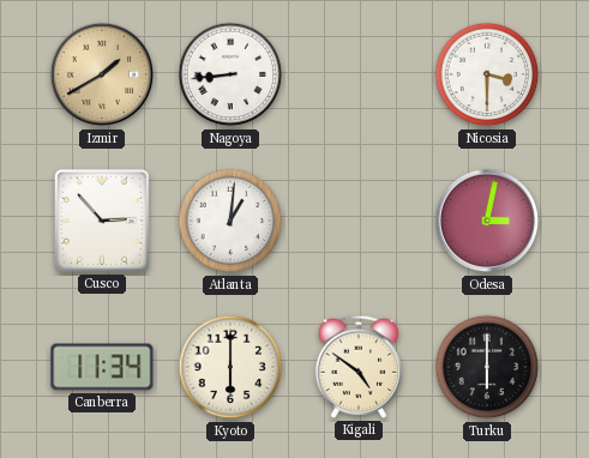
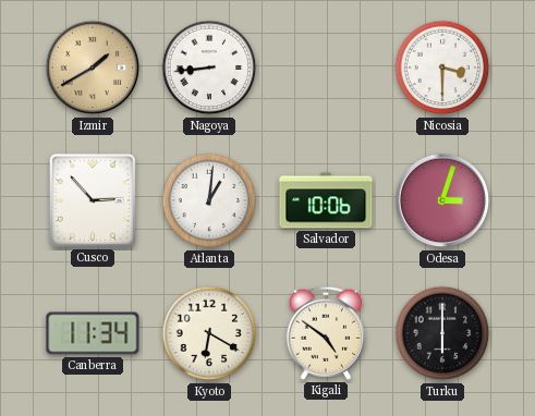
Salvador: none -> 10:06 (326, 200)
Odesa: 3:02 -> 3:03 (442, 200)
Kyoto: 6:00 -> 6:20 (209, 333)
